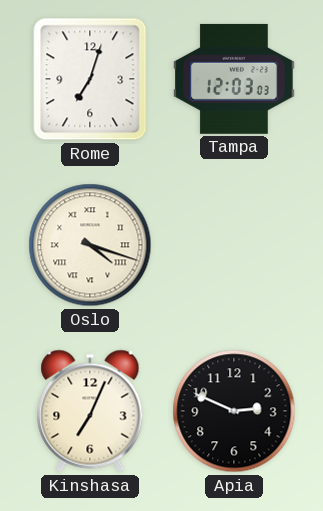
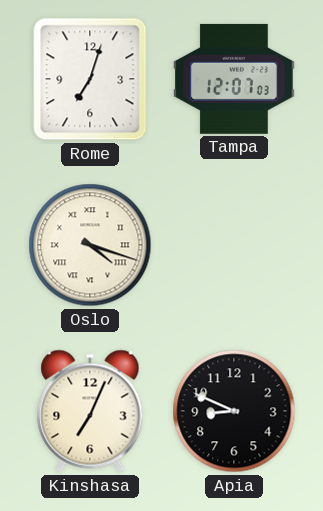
Tampa: 12:03 -> 12:07 (234, 79)
Apia: 2:49 -> 8:49 (234, 411)
